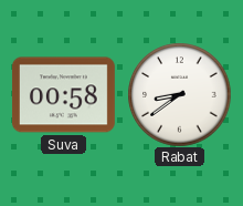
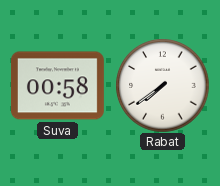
Rabat: 8:39 -> 7:39 (162, 85)
